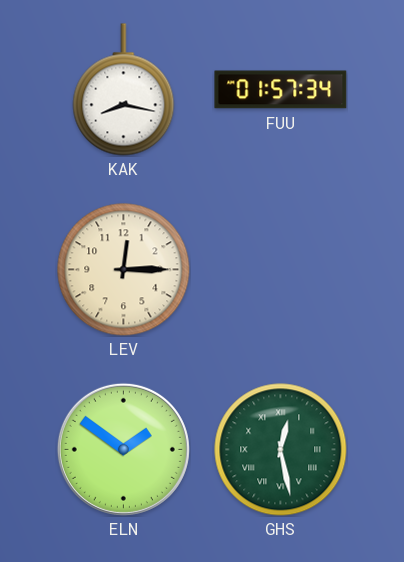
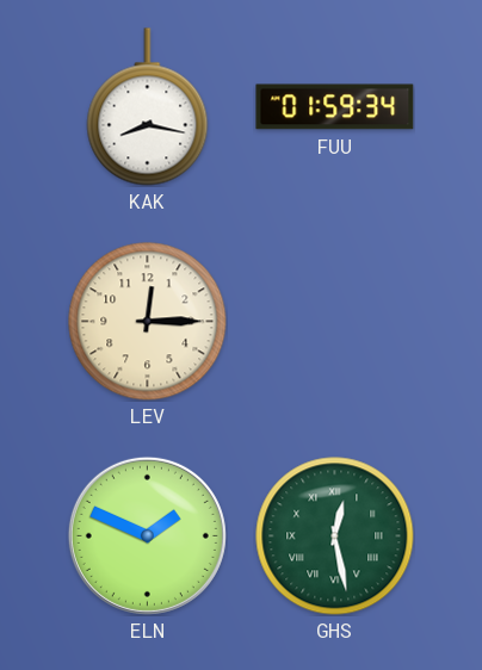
FUU: 01:57 -> 01:59 (335, 107)
ELN: 1:51 -> 1:49 (147, 535)
